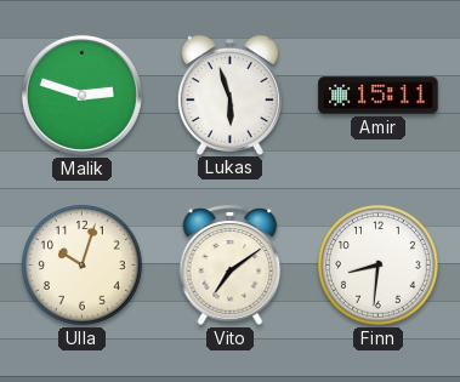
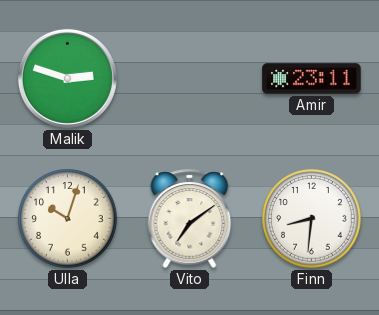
Lukas: 5:57 -> none (229, 95)
Amir: 15:11 -> 23:11 (312, 79)
